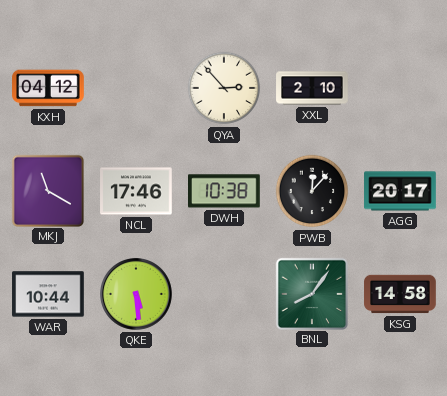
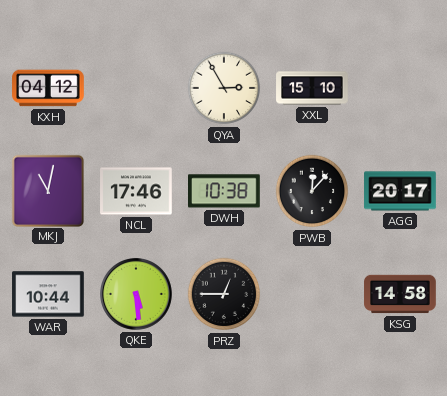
QYA: 2:53 -> 2:55 (224, 88)
XXL: 2:10 -> 15:10 (312, 88)
MKJ: 11:20 -> 11:02 (47, 190)
PRZ: none -> 12:45 (224, 294)
BNL: 8:06 -> none (311, 293)
